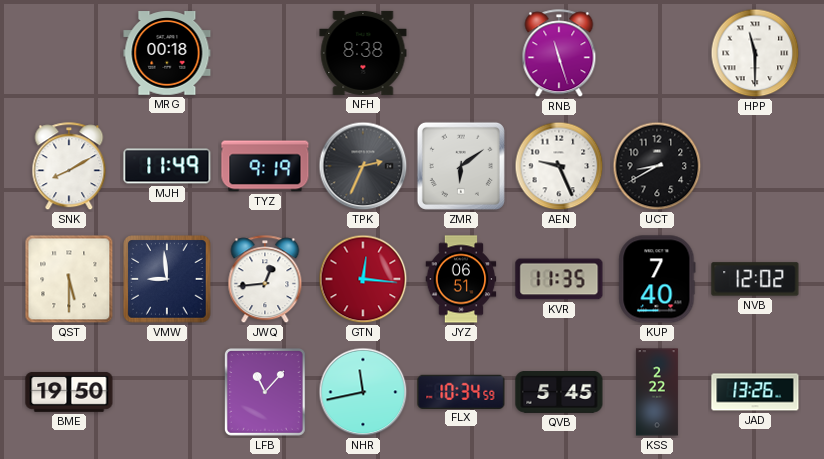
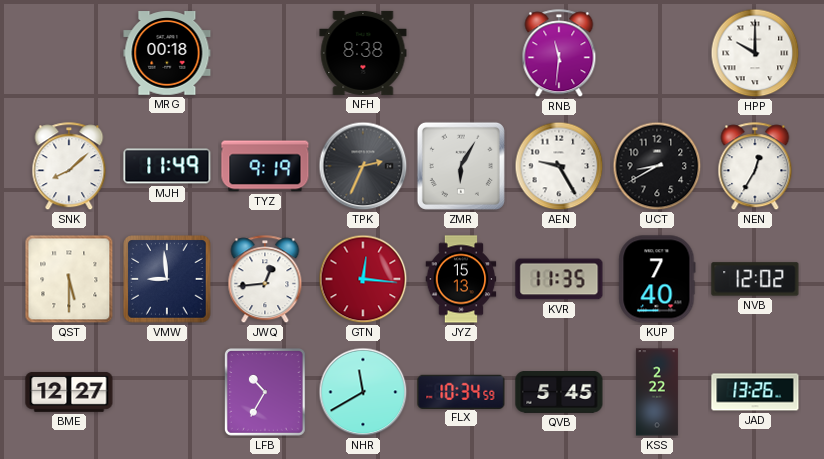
RNB: 11:27 -> 11:31 (559, 54)
HPP: 11:30 -> 10:00 (755, 53)
SNK: 8:10 -> 8:08 (69, 167)
ZMR: 6:09 -> 6:05 (461, 166)
AEN: 9:26 -> 9:25 (559, 166)
NEN: none -> 12:35 (755, 167)
JYZ: 06:51 -> 15:13 (461, 279)
BME: 19:50 -> 12:27 (69, 392)
LFB: 11:07 -> 10:35 (266, 393)
NHR: 11:43 -> 11:40 (363, 392)
